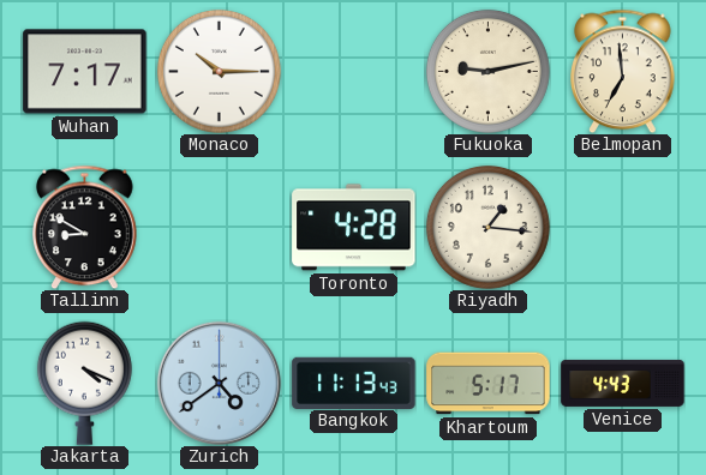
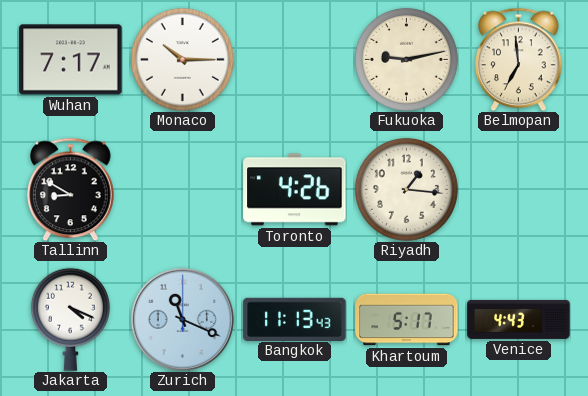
Toronto: 4:28 -> 4:26 (295, 190)
Zurich: 4:39 -> 11:19 (182, 319)
